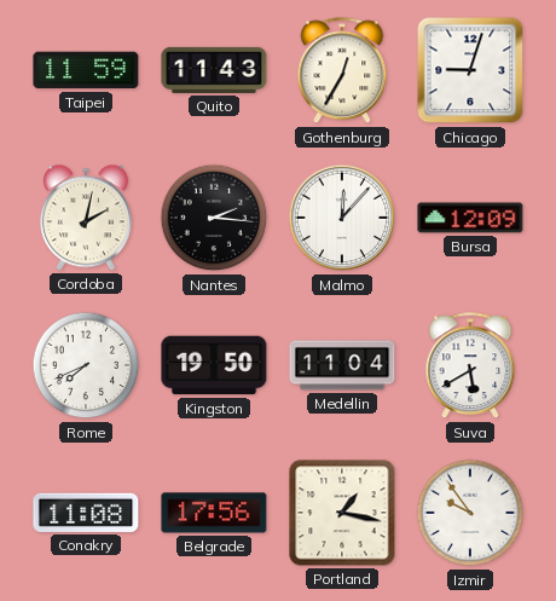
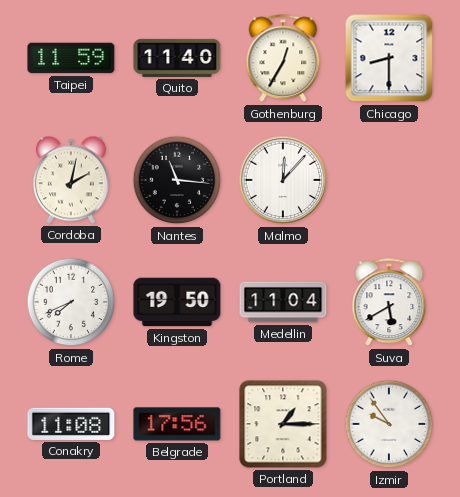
Quito: 11:43 -> 11:40 (177, 58)
Chicago: 9:03 -> 8:30 (389, 58)
Nantes: 2:16 -> 11:16 (177, 180)
Bursa: 12:09 -> none (470, 218)
Portland: 1:17 -> 1:15 (283, 424)
